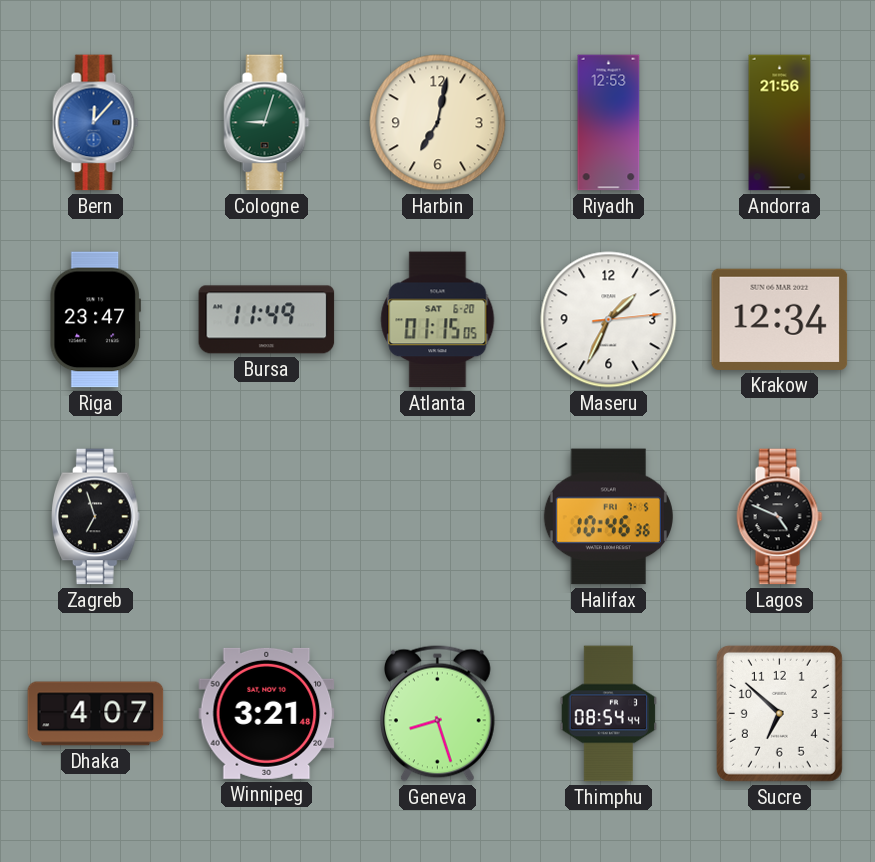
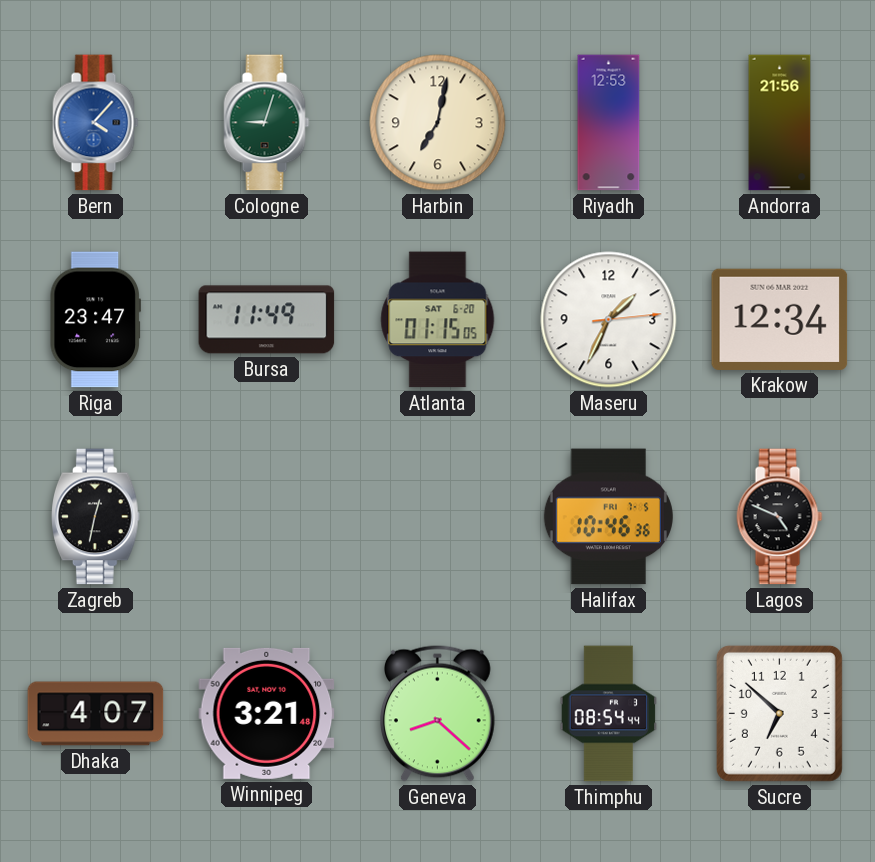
Bern: 12:07 -> 4:07 (96, 123)
Zagreb: 6:57 -> 12:32 (96, 517)
Geneva: 8:27 -> 8:22 (437, 713)
